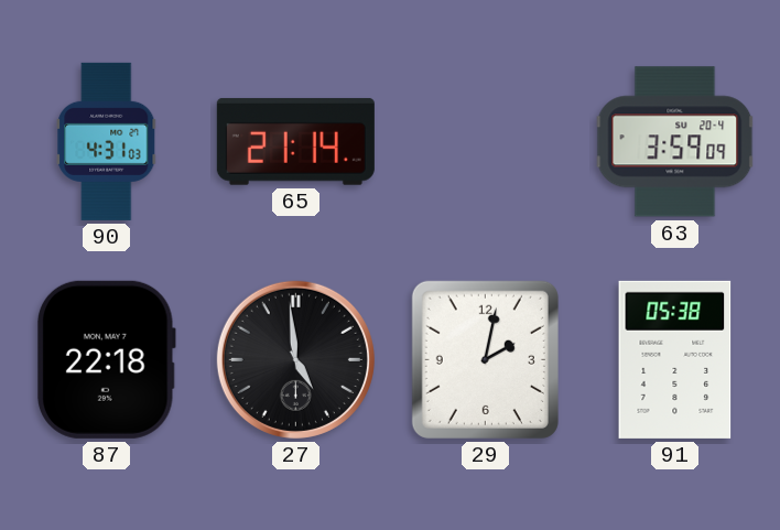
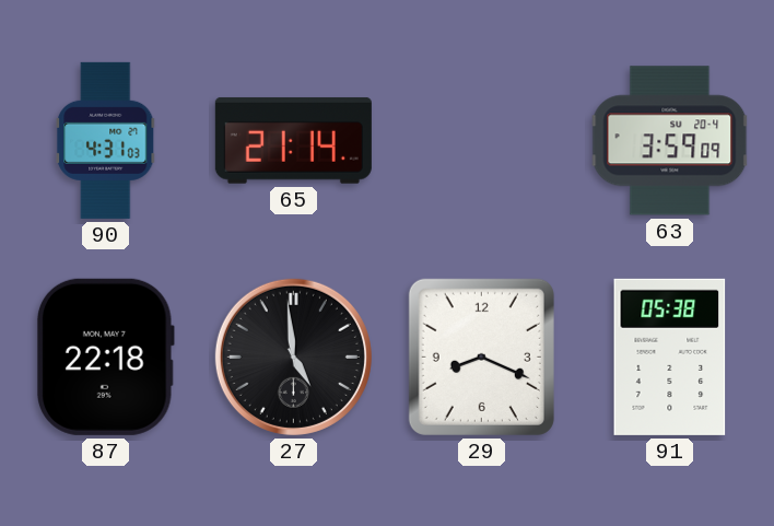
29: 2:02 -> 8:19 (481, 356)
